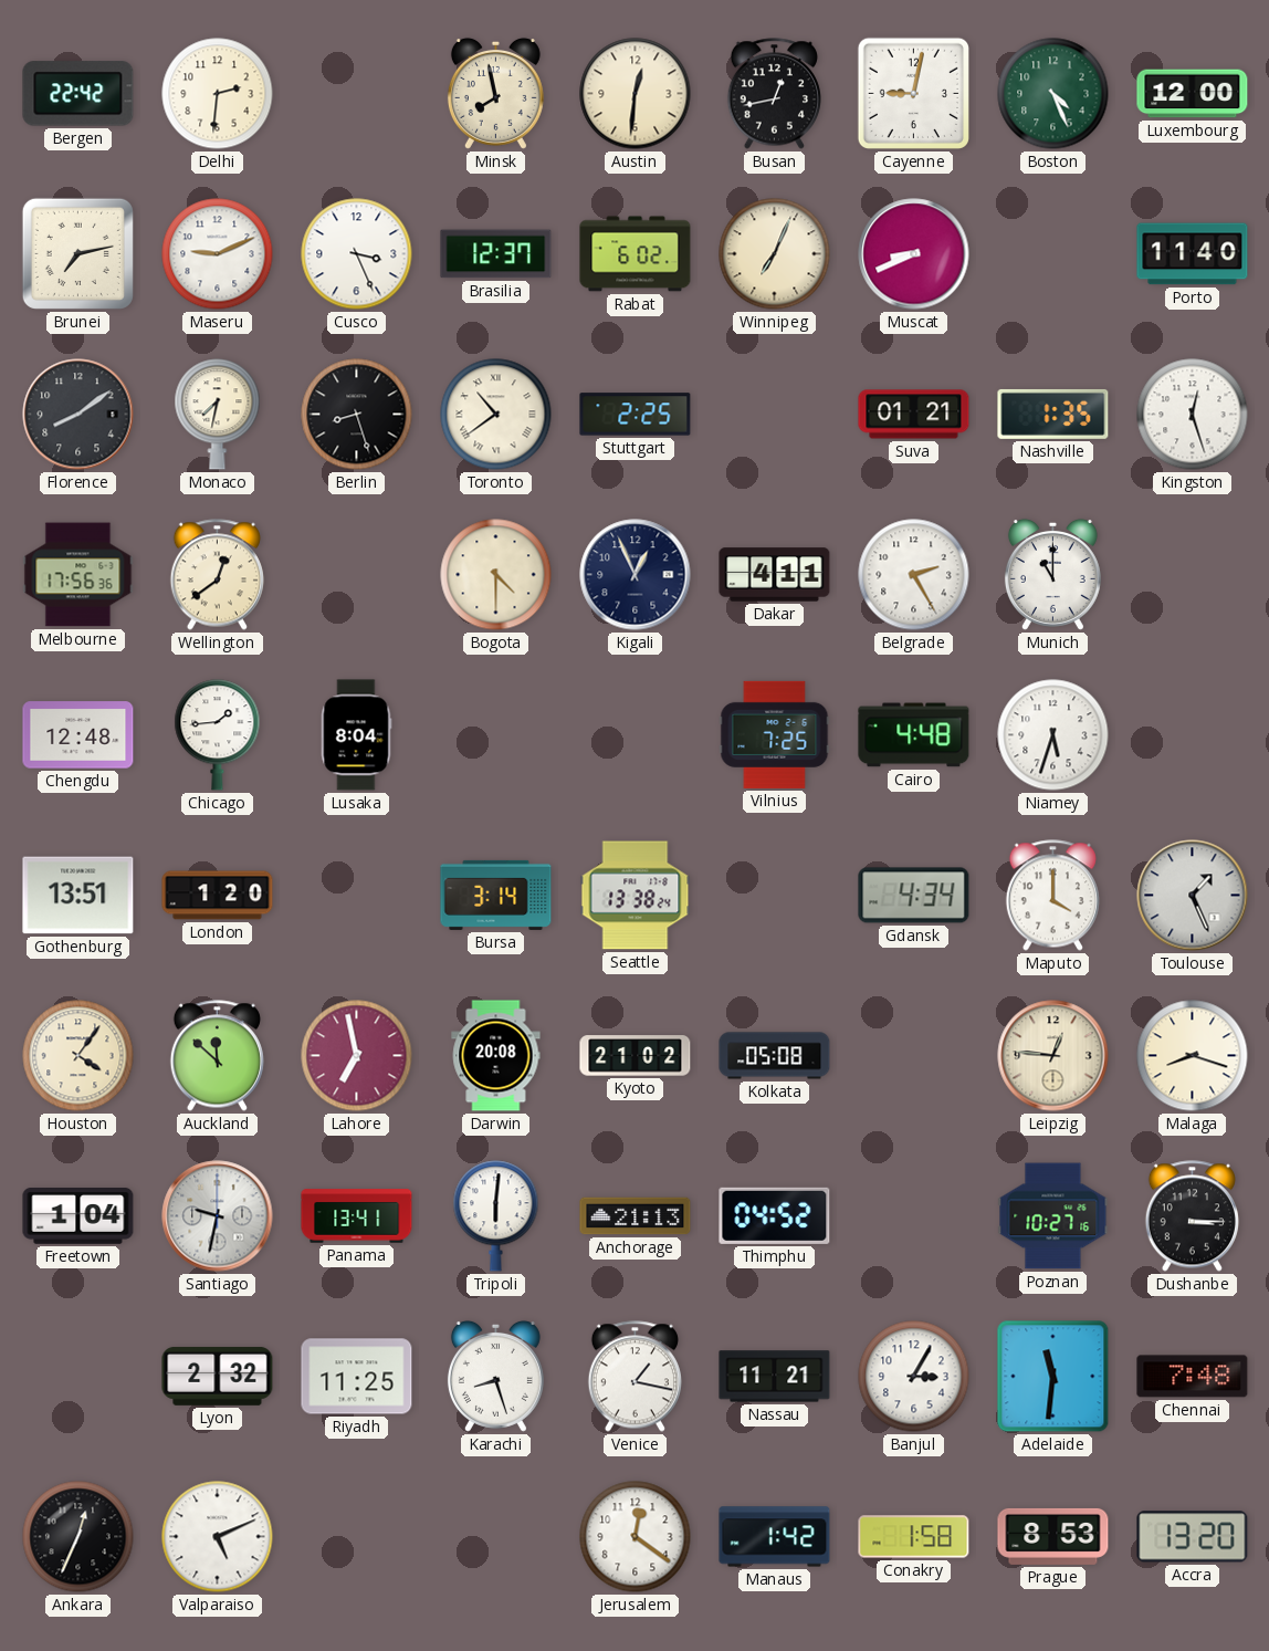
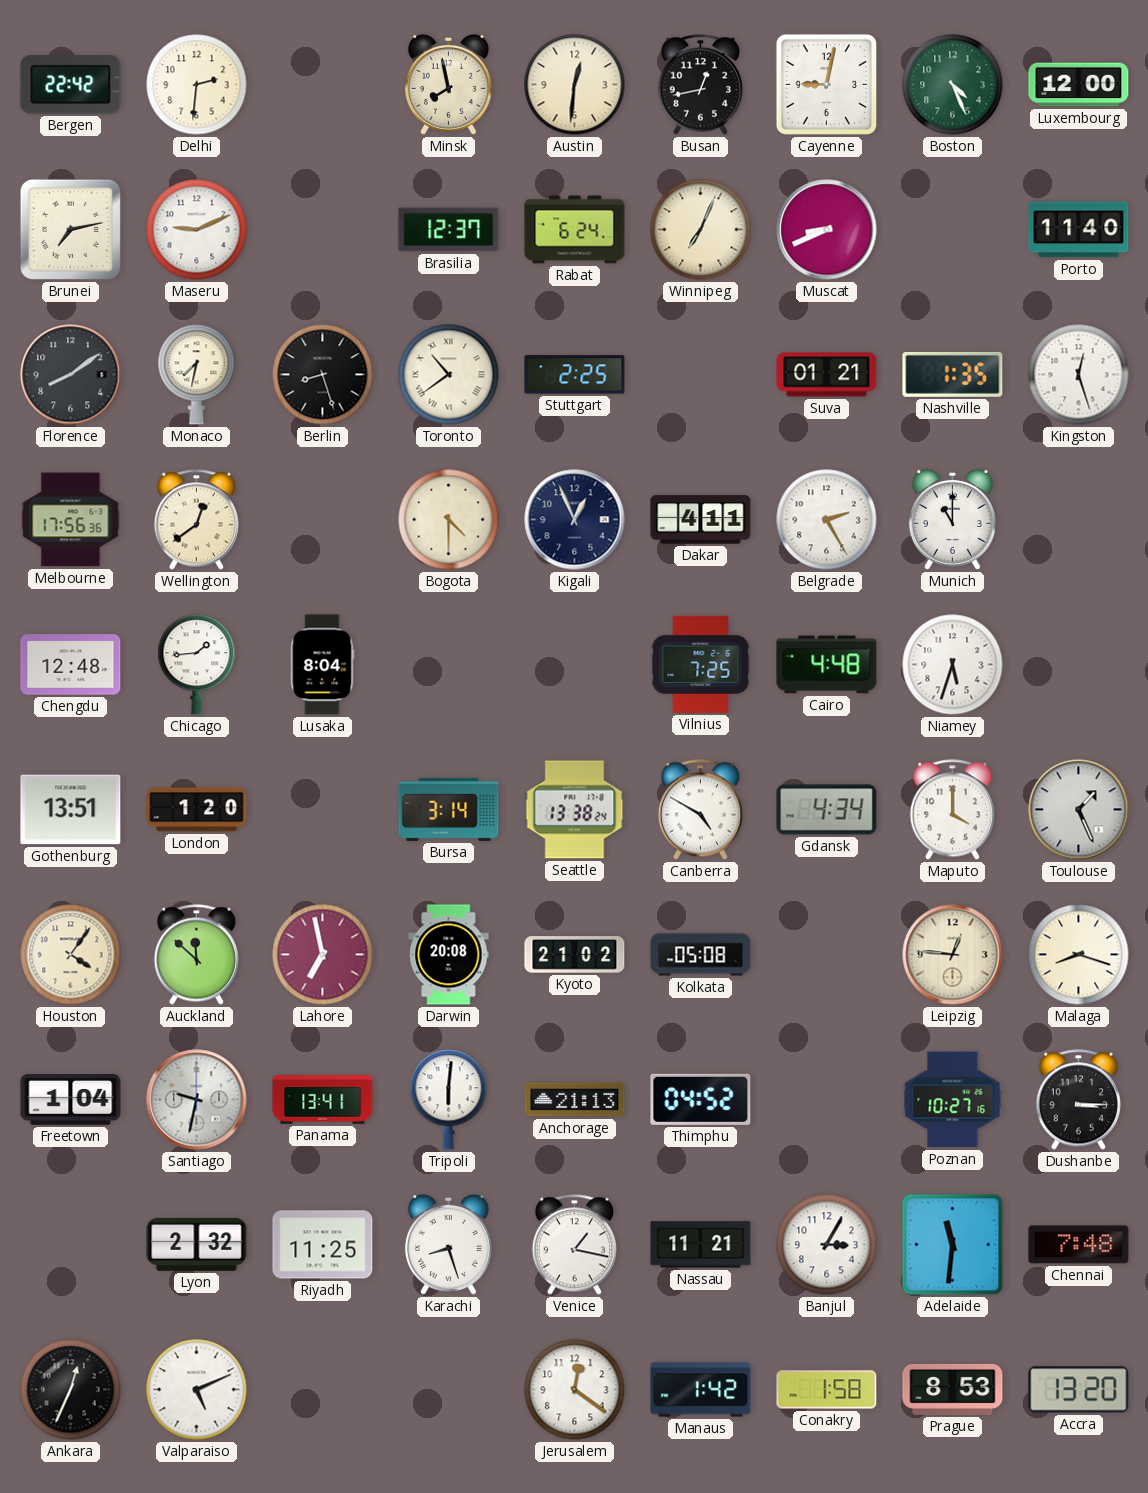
Cusco: 3:26 -> none (357, 254)
Rabat: 6:02 -> 6:24 (575, 230)
Canberra: none -> 4:50 (700, 810)
